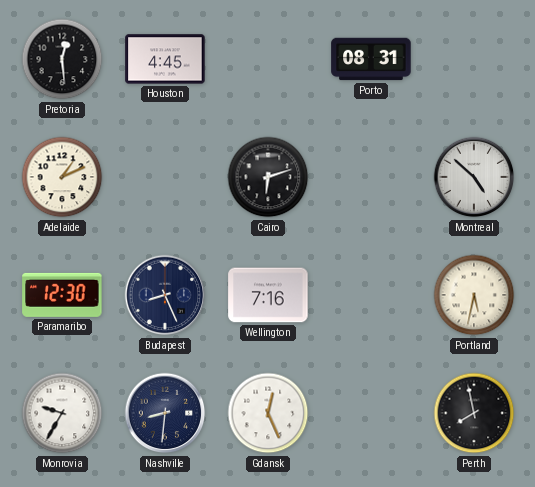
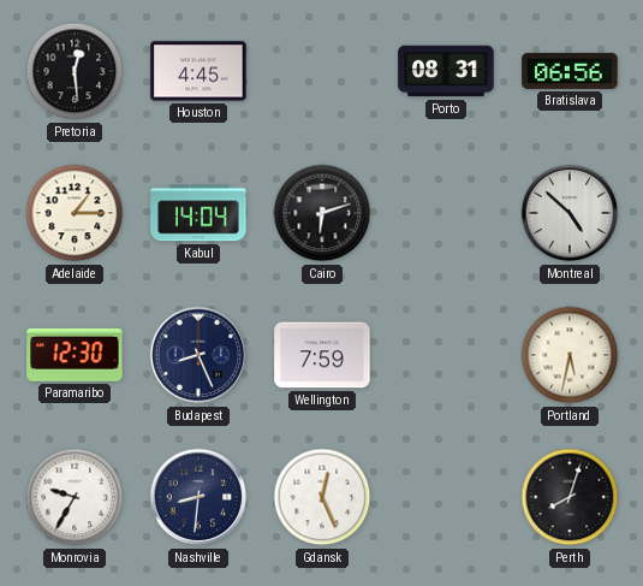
Bratislava: none -> 06:56 (570, 71)
Adelaide: 1:11 -> 1:15 (75, 213)
Kabul: none -> 14:04 (198, 213)
Wellington: 7:16 -> 7:59 (322, 355)
Perth: 7:58 -> 8:03 (570, 497)
